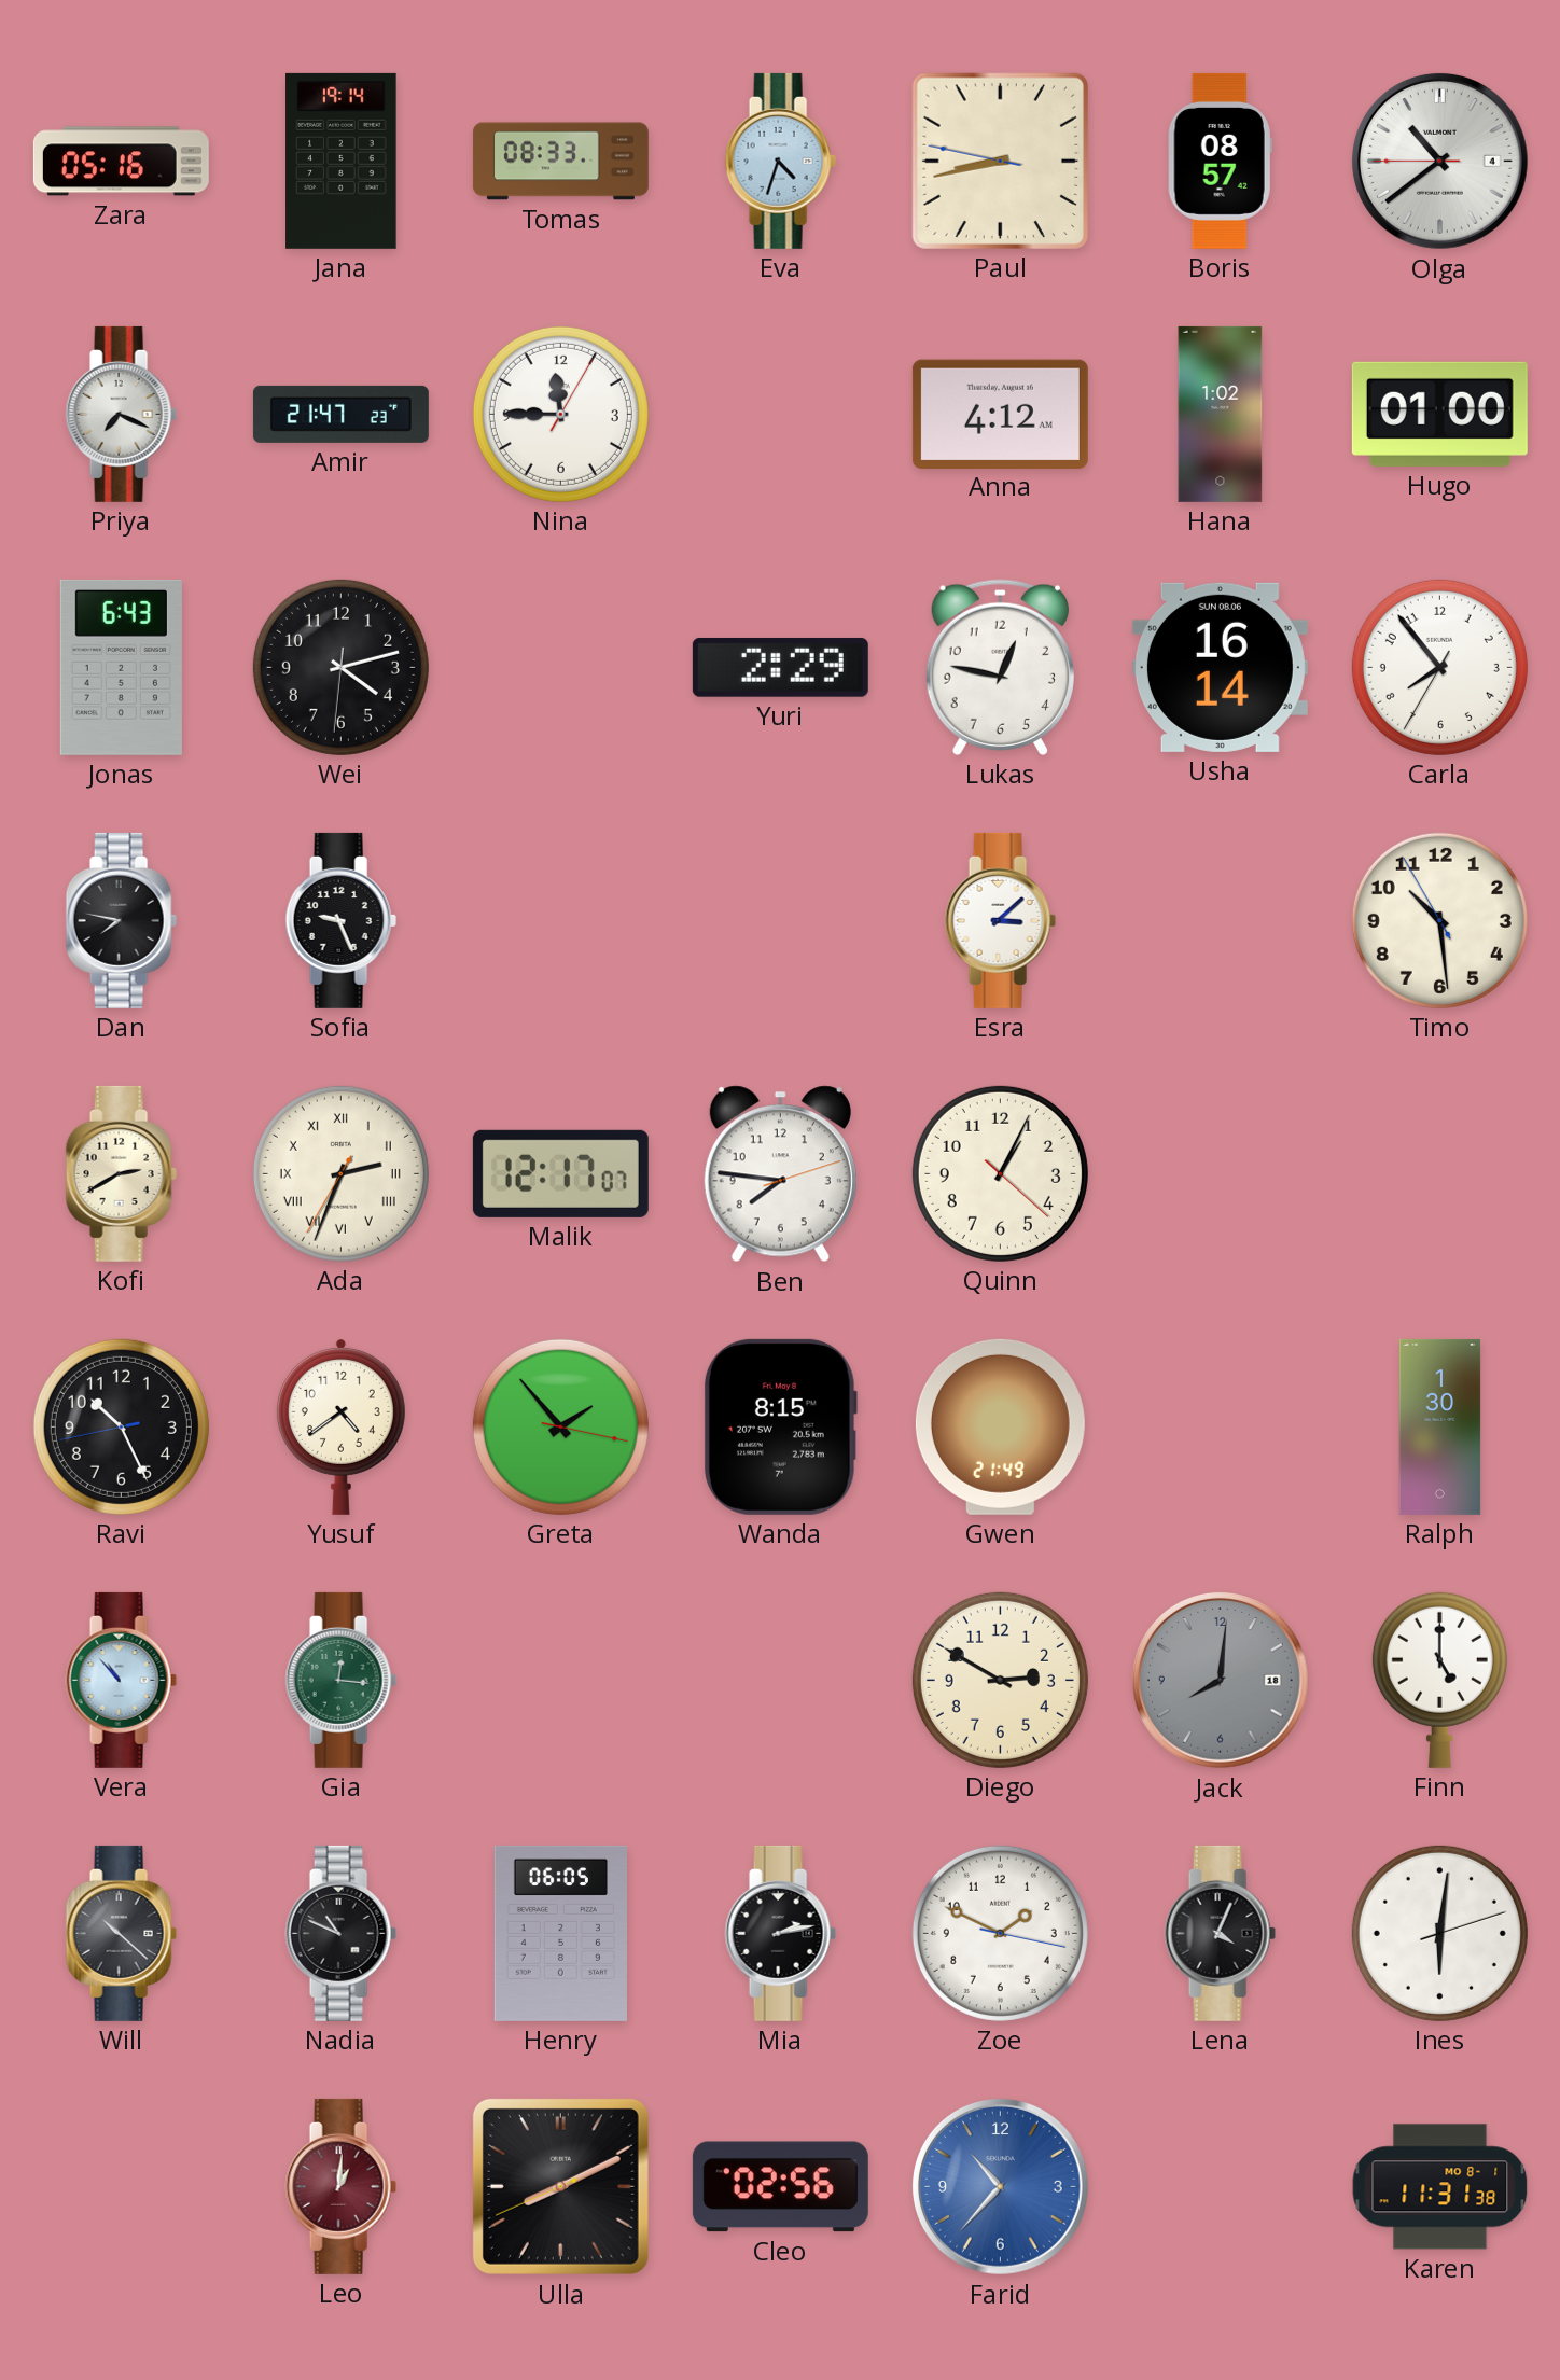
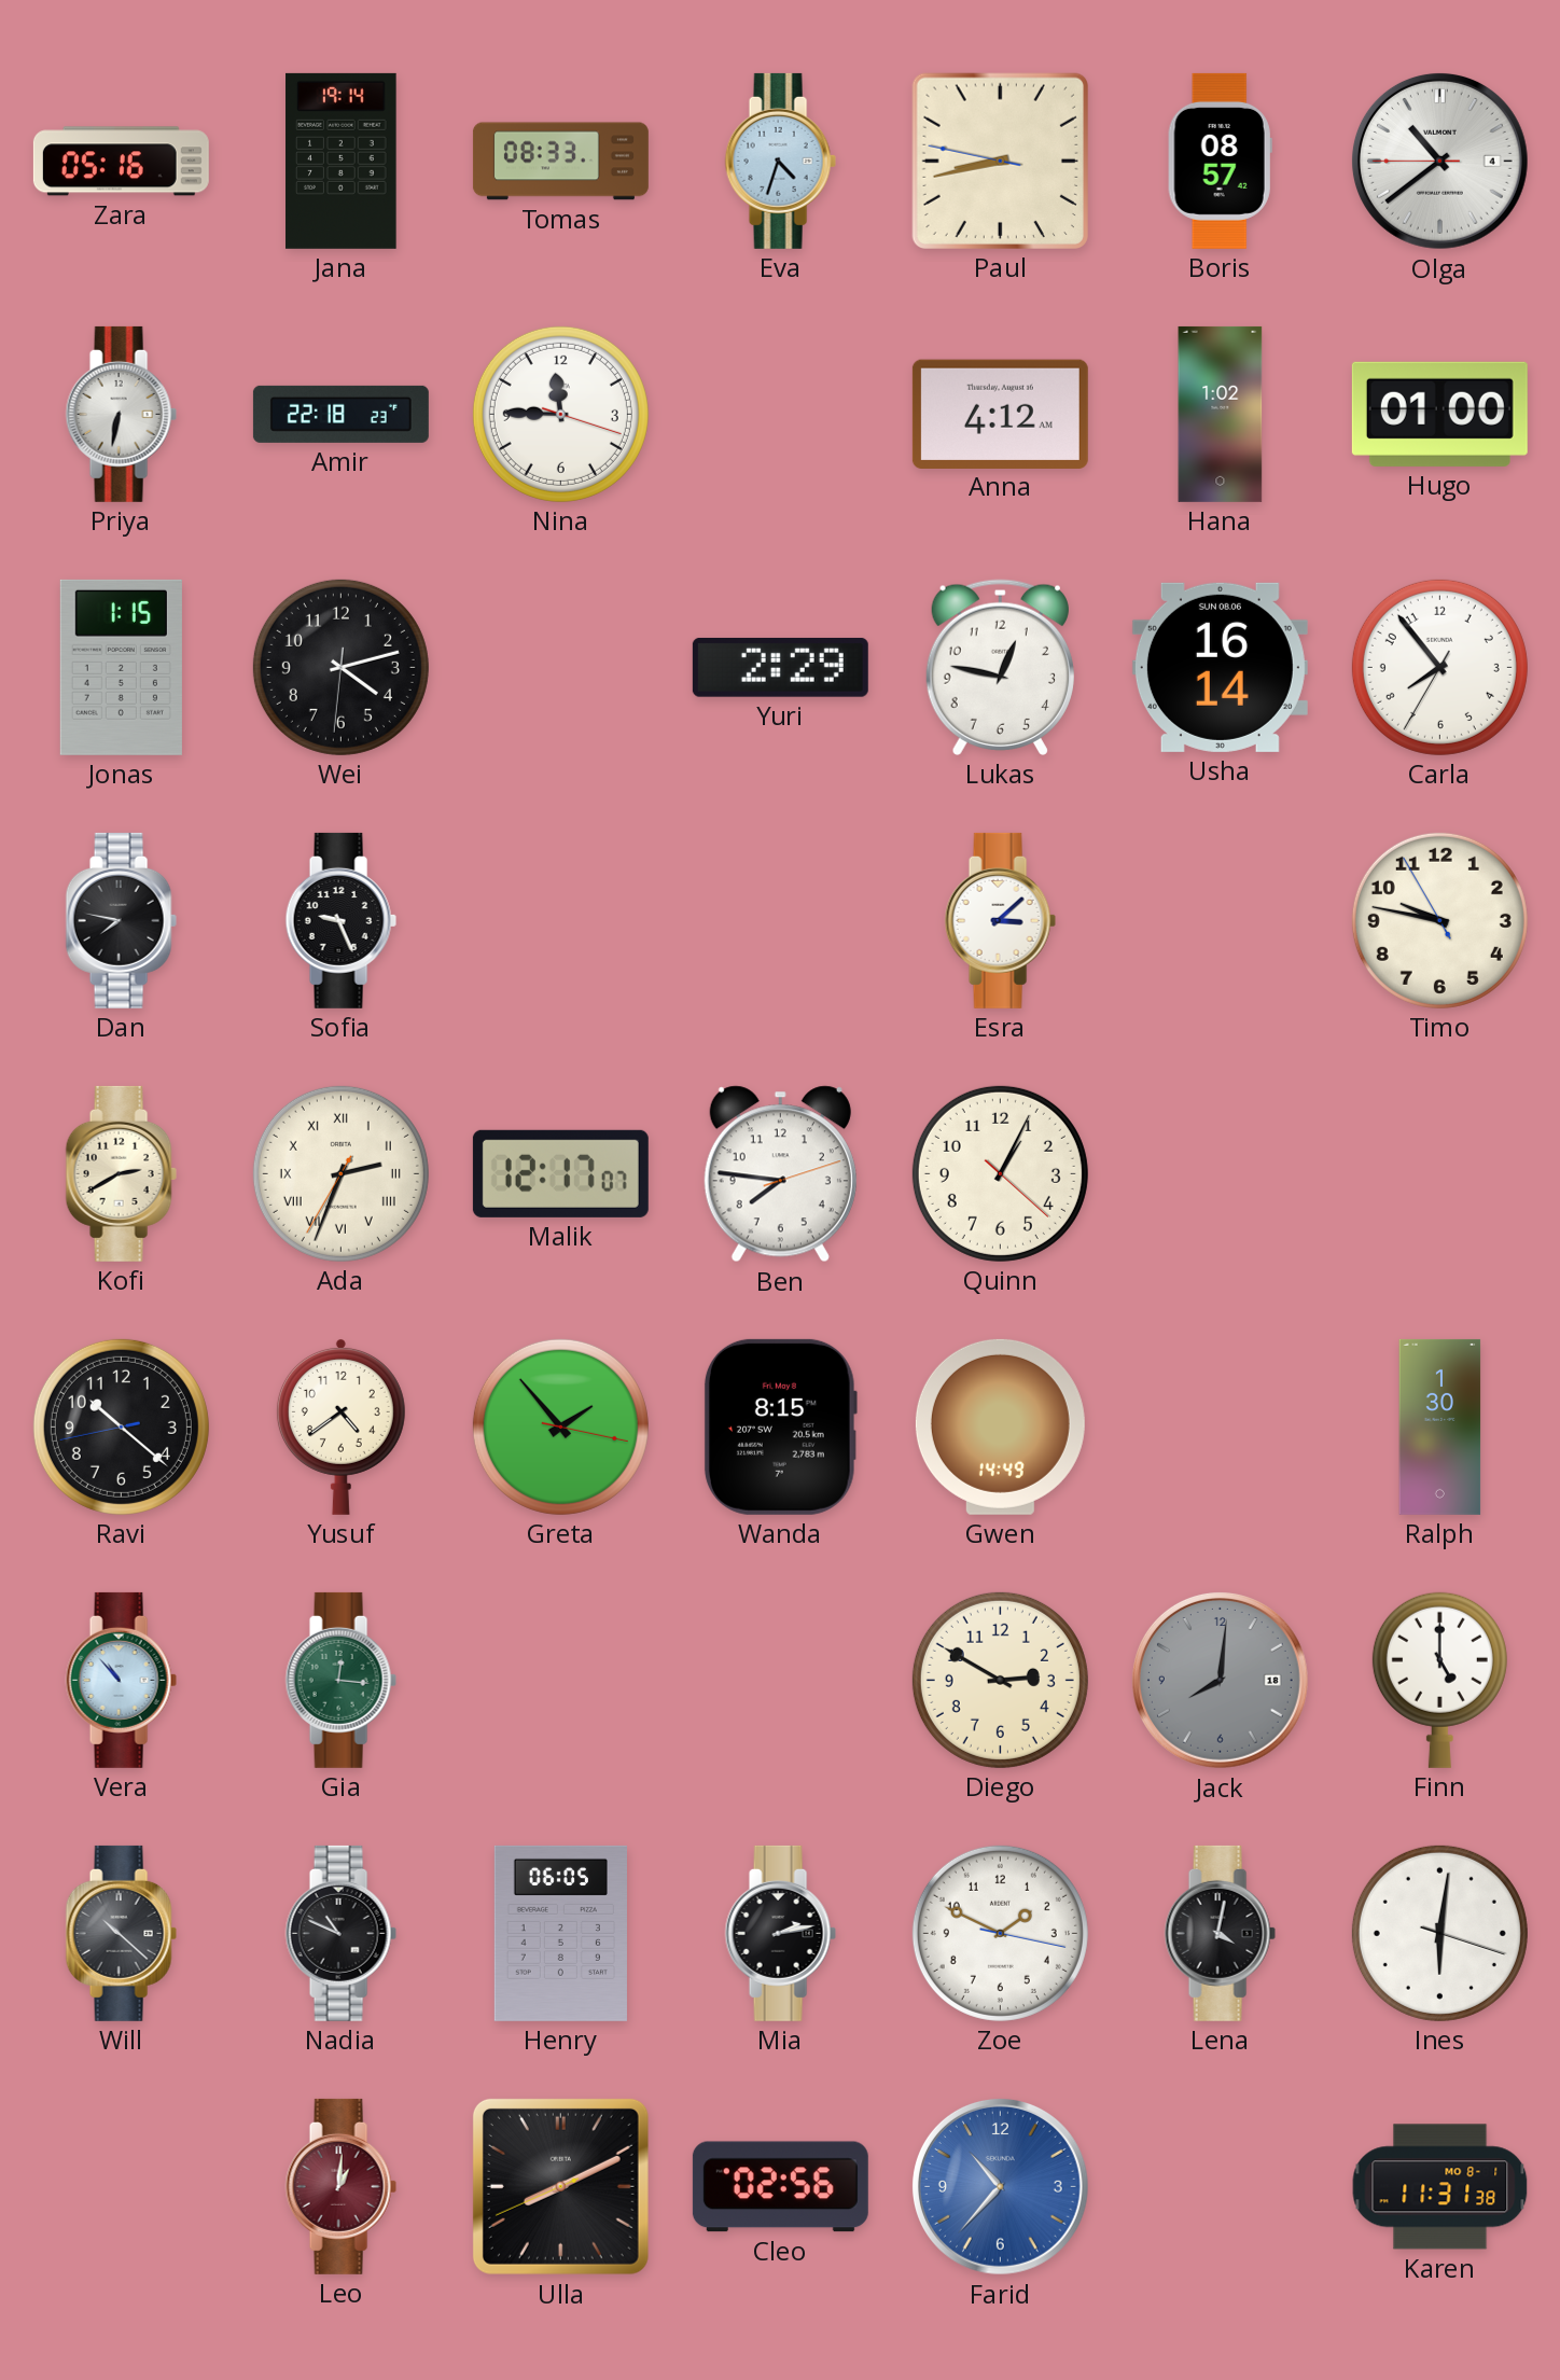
Priya: 7:19 -> 6:32 (121, 414)
Amir: 21:47 -> 22:18 (340, 414)
Nina: 11:45:05 -> 11:45:18 (560, 414)
Jonas: 6:43 -> 1:15 (121, 667)
Timo: 10:28 -> 9:46 (1439, 920)
Ravi: 10:25 -> 10:21 (121, 1426)
Gwen: 21:49 -> 14:49 (1000, 1426)
Lena: 4:04 -> 4:02 (1220, 1933)
Ines: 6:01:12 -> 6:01:18 (1439, 1933)
